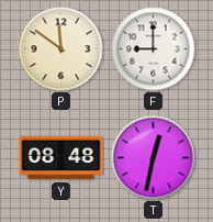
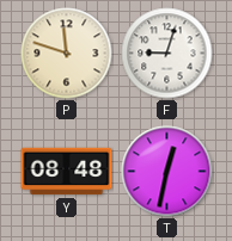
P: 11:51 -> 11:48 (67, 54)
F: 9:00 -> 9:03 (167, 54)
